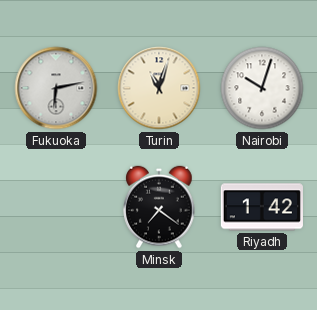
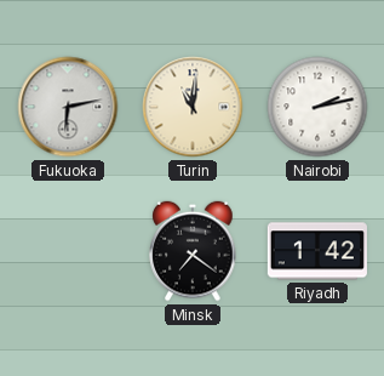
Turin: 11:03 -> 11:01 (193, 107)
Nairobi: 10:03 -> 2:13 (317, 107)
